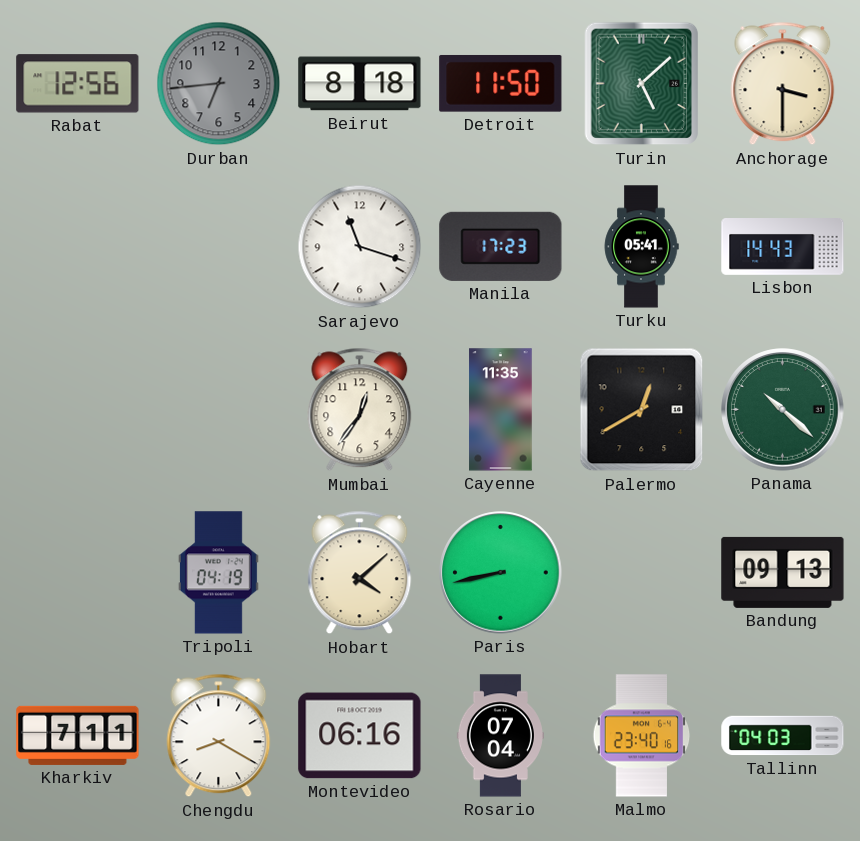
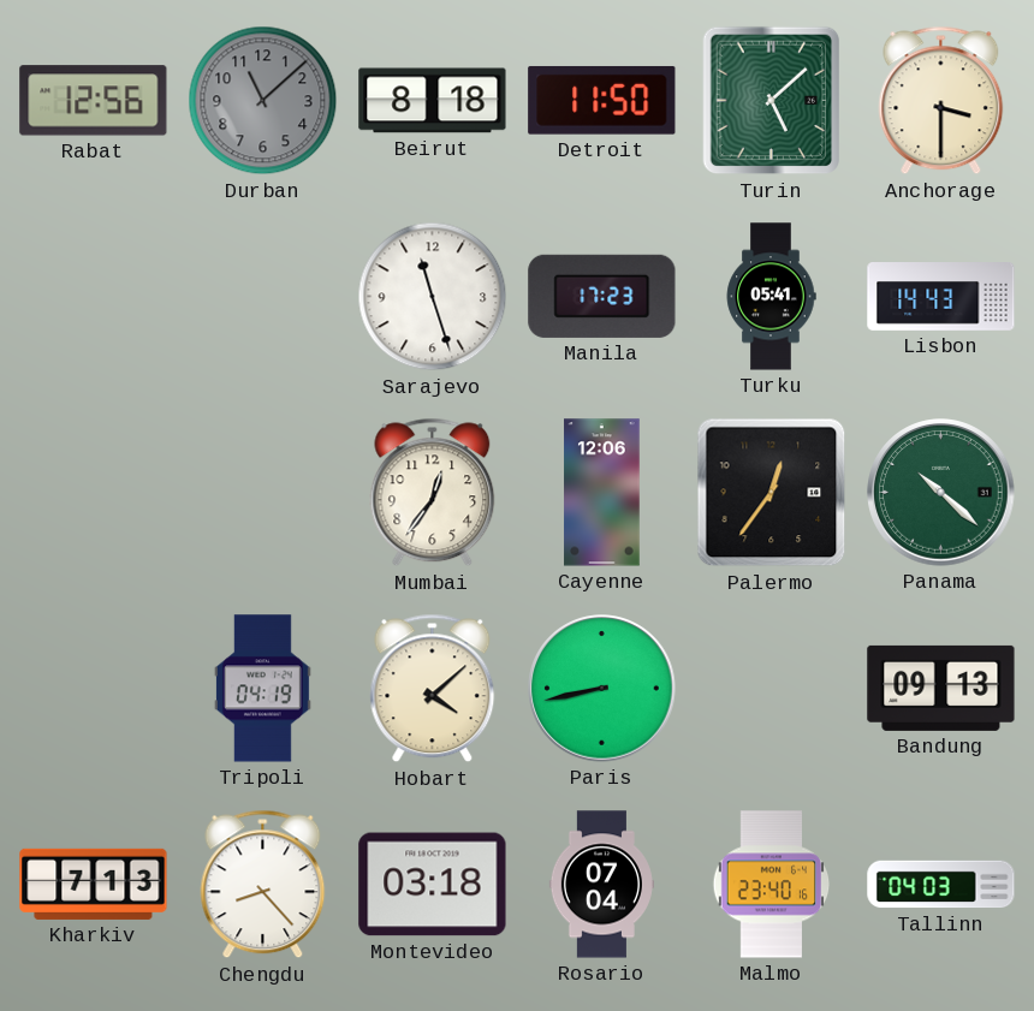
Durban: 6:44 -> 11:08 (263, 101)
Sarajevo: 11:18 -> 11:27 (433, 297)
Cayenne: 11:35 -> 12:06 (602, 493)
Palermo: 12:40 -> 12:36 (772, 493)
Kharkiv: 7:11 -> 7:13 (94, 884)
Chengdu: 8:20 -> 8:23 (263, 885)
Montevideo: 06:16 -> 03:18 (433, 885)
